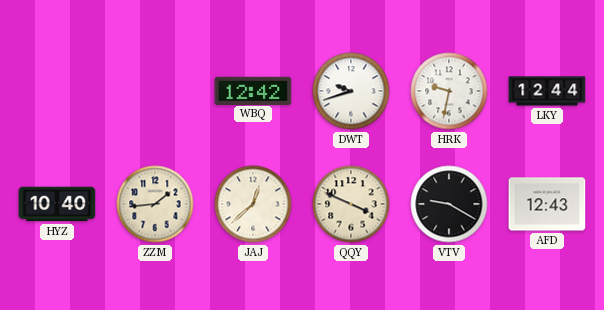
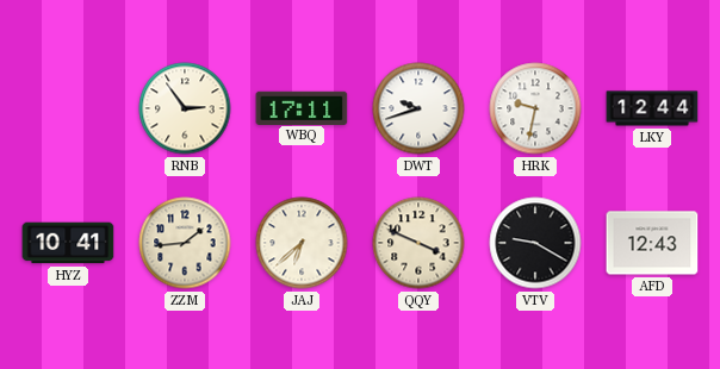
RNB: none -> 2:54 (185, 108)
WBQ: 12:42 -> 17:11 (302, 107)
HYZ: 10:40 -> 10:41 (68, 243)
JAJ: 12:38 -> 6:38 (302, 243)
